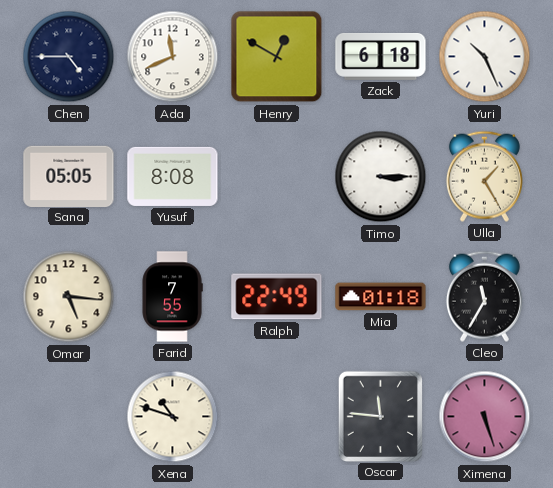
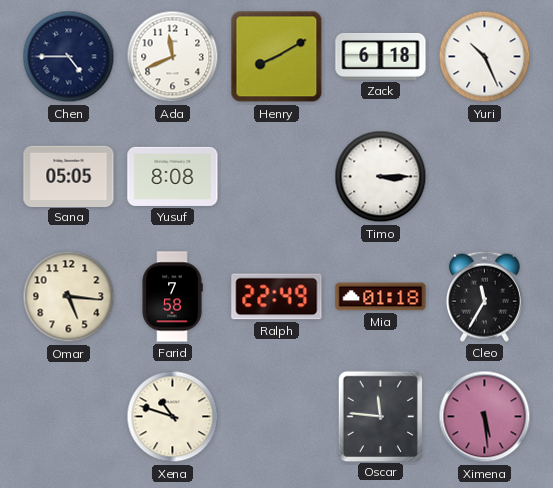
Henry: 12:50 -> 8:10 (277, 57)
Ulla: 1:25 -> none (484, 176)
Farid: 7:55 -> 7:58 (172, 297)
Ximena: 5:27 -> 5:29 (485, 417)
